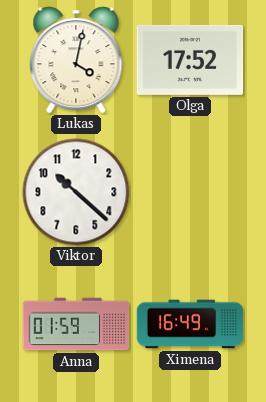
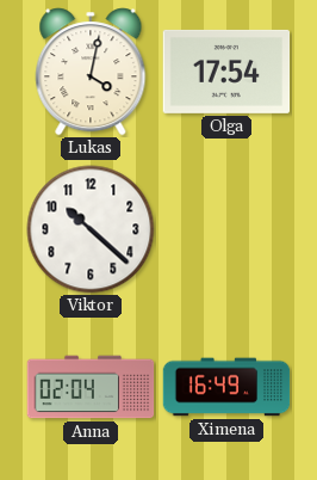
Olga: 17:52 -> 17:54 (226, 72)
Anna: 01:59 -> 02:04 (91, 387)
